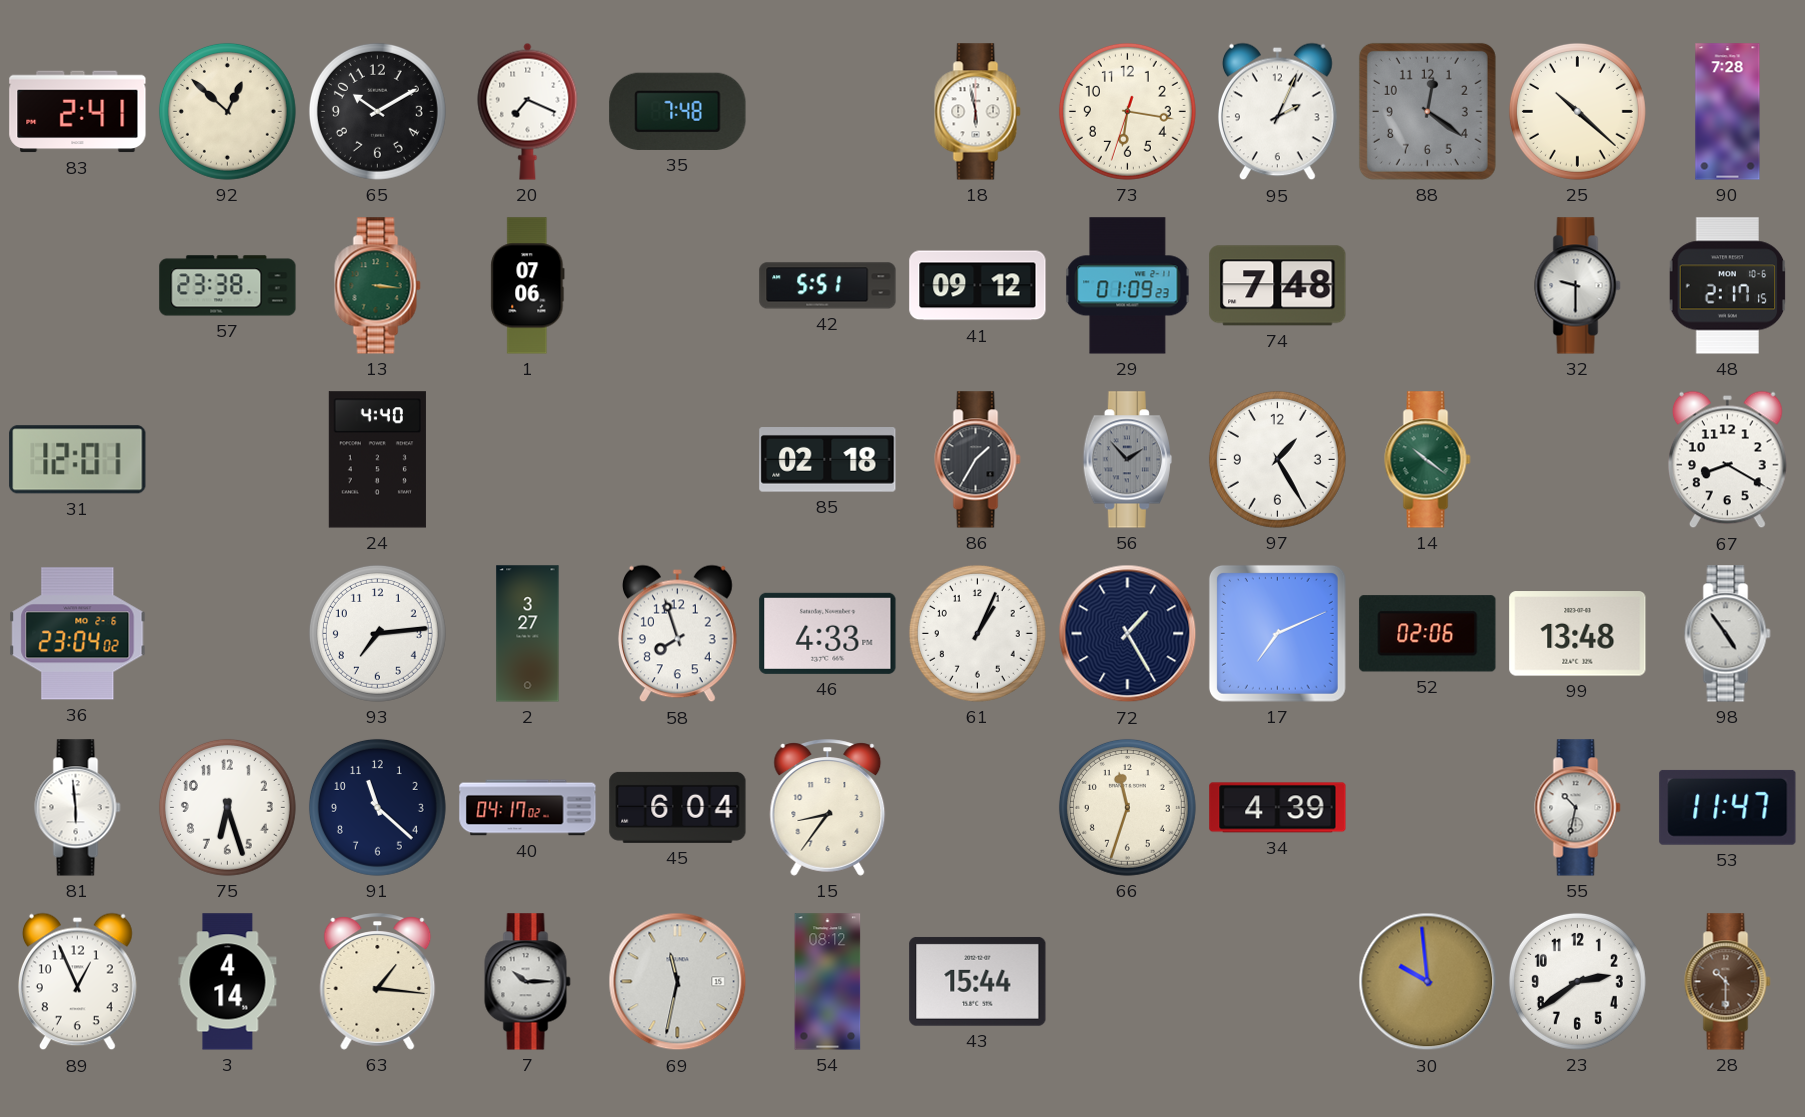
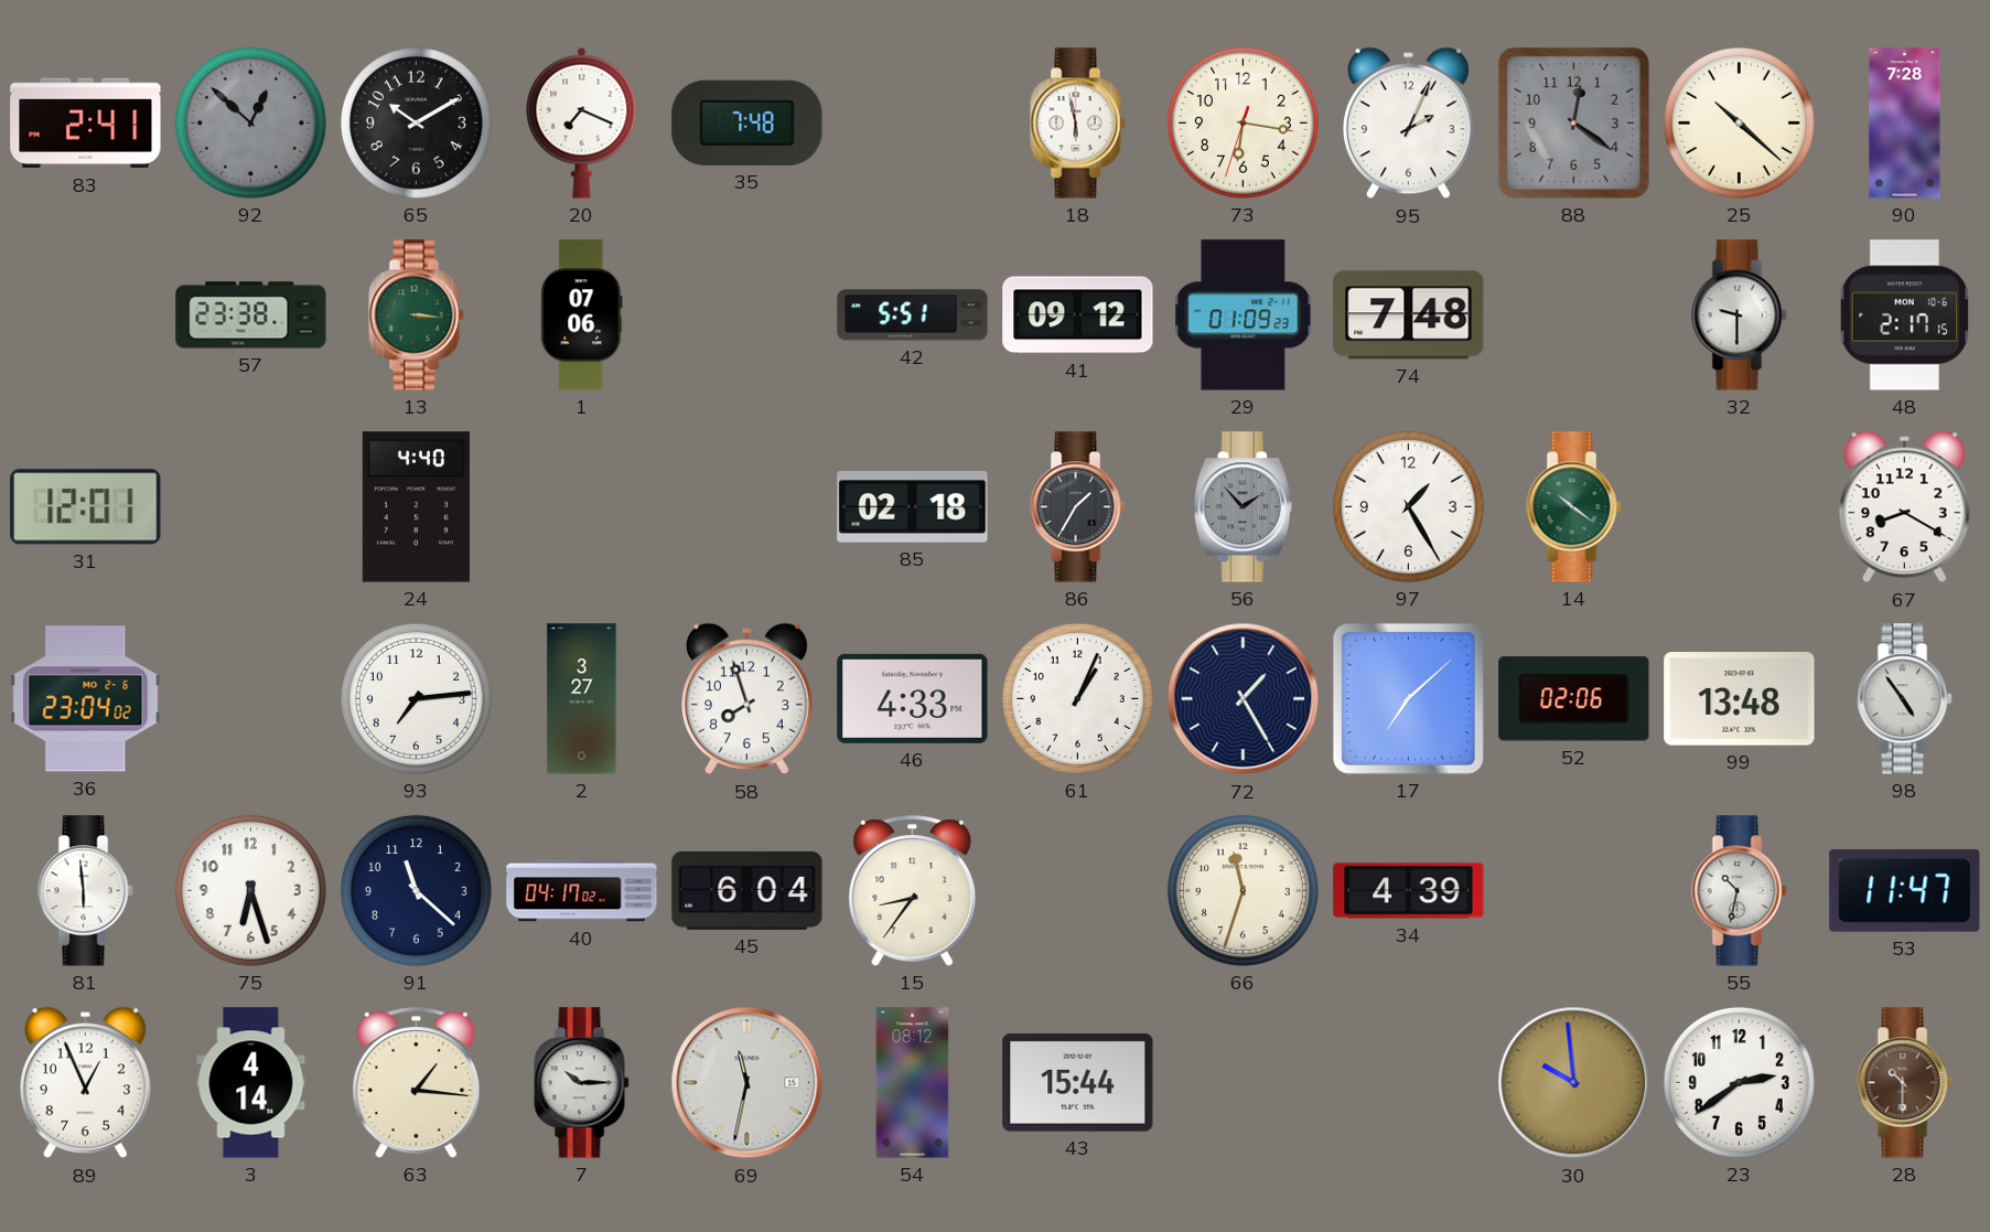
92 dial: cream -> grey (250, 122)
17: 7:11 -> 7:08 (1408, 698)
